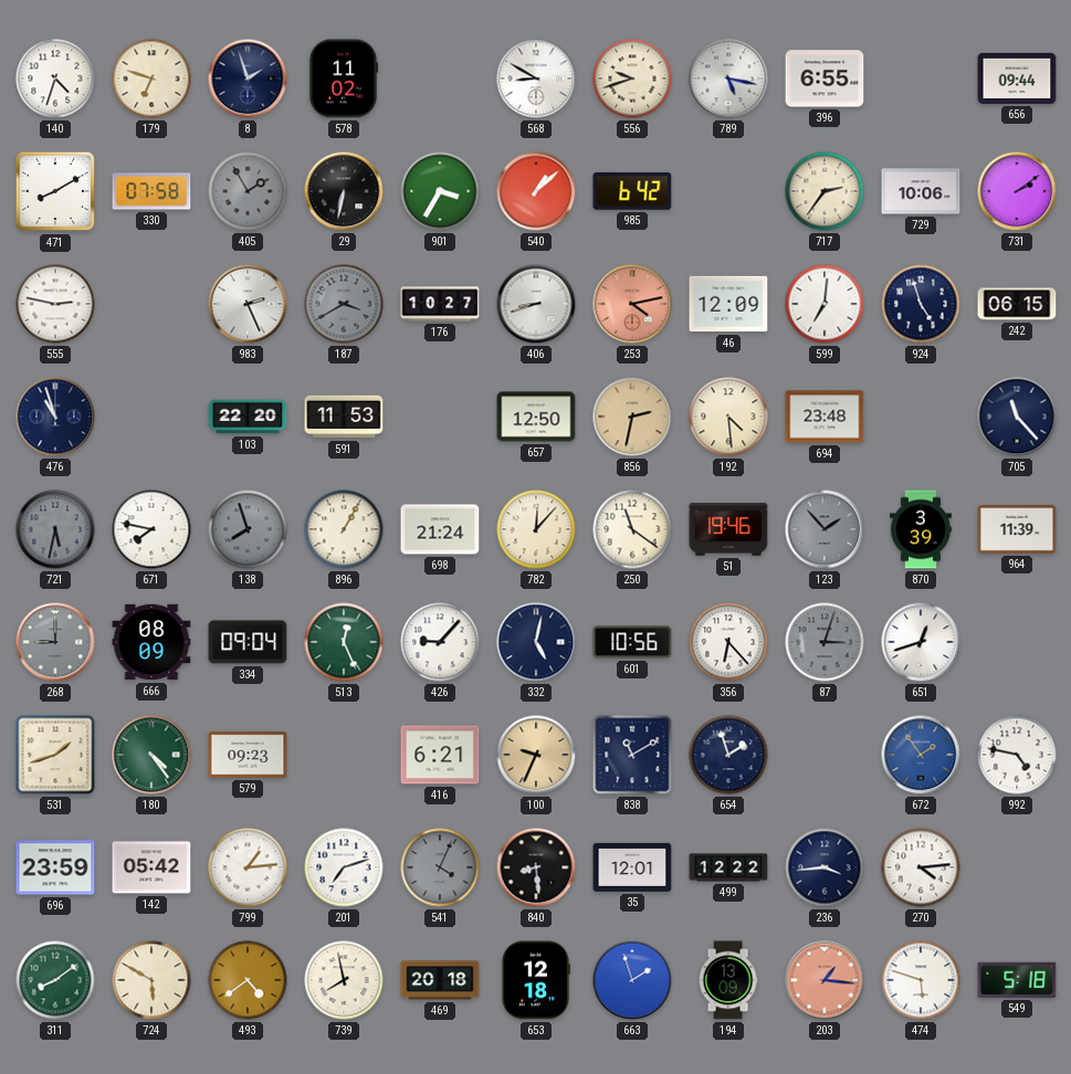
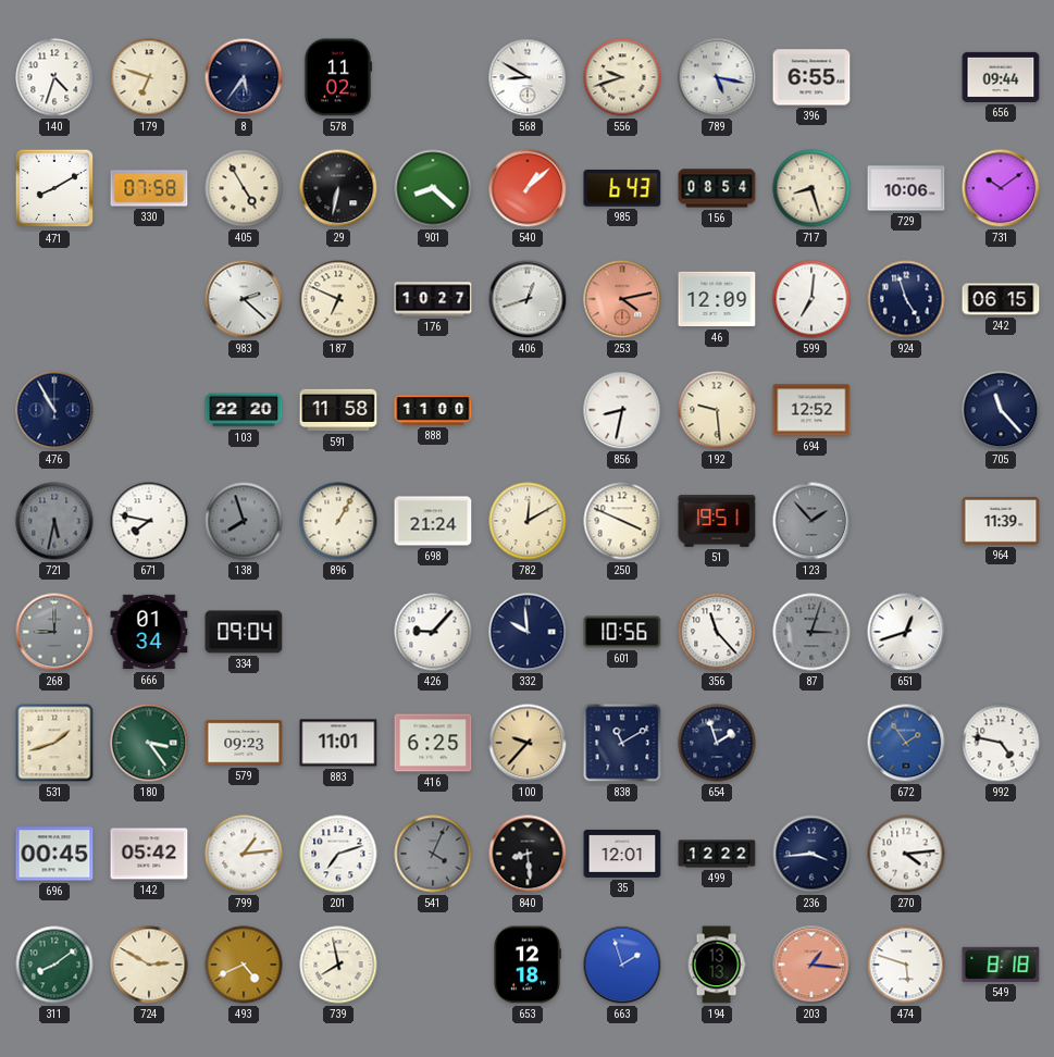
8: 1:57 -> 5:36 (244, 77)
405: 1:55 -> 4:55 (244, 188)
405 dial: grey -> cream (244, 188)
901: 3:35 -> 8:22 (433, 188)
985: 6:42 -> 6:43 (622, 189)
156: none -> 08:54 (717, 188)
717: 2:36 -> 8:27 (811, 188)
731: 2:09 -> 10:09 (1001, 188)
555: 2:47 -> none (55, 304)
983: 2:26 -> 2:22 (244, 299)
187: 3:40 -> 6:49 (338, 299)
187 dial: grey -> cream (338, 299)
406: 8:42 -> 12:42 (528, 299)
476: 10:57 -> 10:55 (54, 410)
591: 11:53 -> 11:58 (338, 410)
888: none -> 11:00 (433, 410)
657: 12:50 -> none (536, 417)
856: 2:32 -> 8:32 (622, 410)
856 dial: champagne -> white (622, 410)
192: 4:29 -> 9:29 (717, 410)
694: 23:48 -> 12:52 (811, 410)
782: 12:07 -> 12:10 (528, 521)
250: 11:21 -> 3:49 (622, 521)
51: 19:46 -> 19:51 (717, 521)
870: 3:39 -> none (921, 529)
666: 08:09 -> 01:34 (149, 632)
513: 12:26 -> none (344, 642)
332: 5:02 -> 9:59 (528, 632)
356: 6:23 -> 11:23 (717, 632)
180: 4:24 -> 3:24 (149, 743)
883: none -> 11:01 (338, 743)
416: 6:21 -> 6:25 (433, 743)
100: 9:34 -> 9:37 (528, 743)
696: 23:59 -> 00:45 (54, 854)
724: 5:50 -> 2:50 (149, 965)
493: 4:39 -> 4:41 (244, 965)
469: 20:18 -> none (440, 980)
194: 13:09 -> 13:13 (717, 965)
549: 5:18 -> 8:18 (1001, 965)
